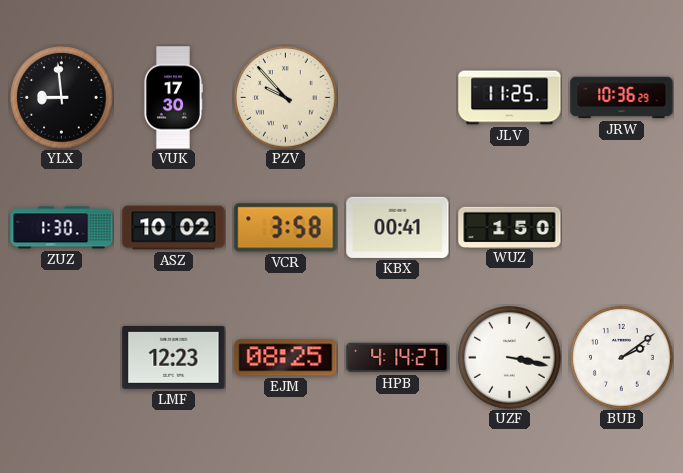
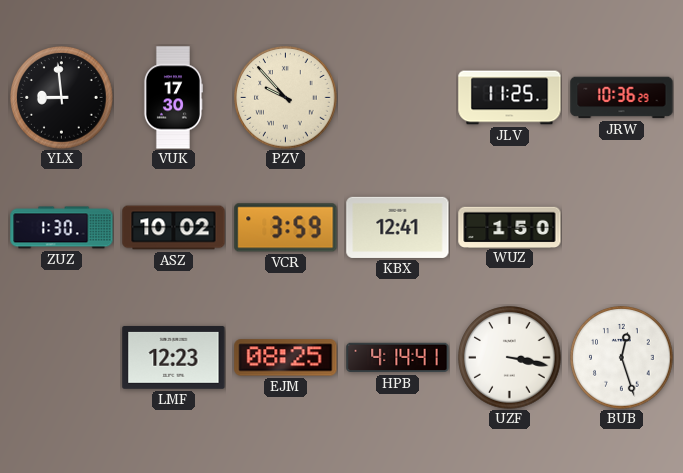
VCR: 3:58 -> 3:59 (286, 228)
KBX: 00:41 -> 12:41 (398, 227)
HPB: 4:14:27 -> 4:14:41 (398, 358)
BUB: 2:09 -> 12:27 (622, 358)
